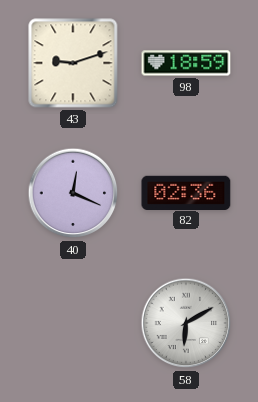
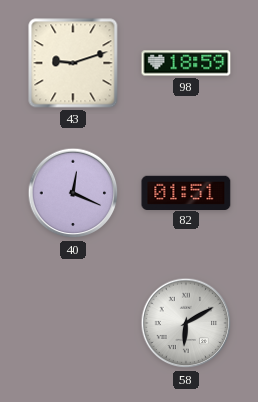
82: 02:36 -> 01:51 (186, 192)
